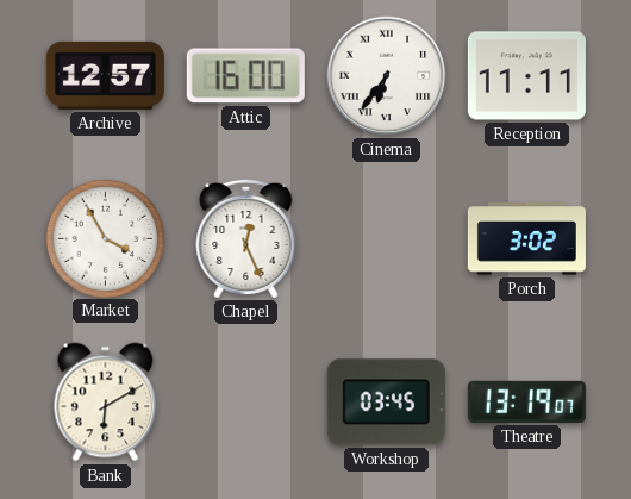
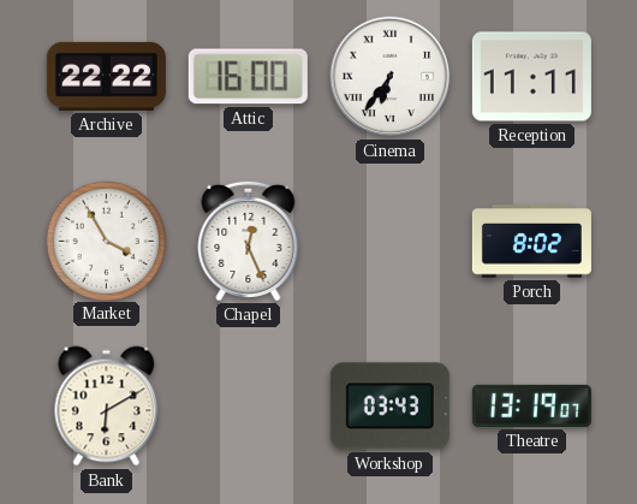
Archive: 12:57 -> 22:22 (106, 76)
Porch: 3:02 -> 8:02 (531, 242)
Workshop: 03:45 -> 03:43 (389, 407)
